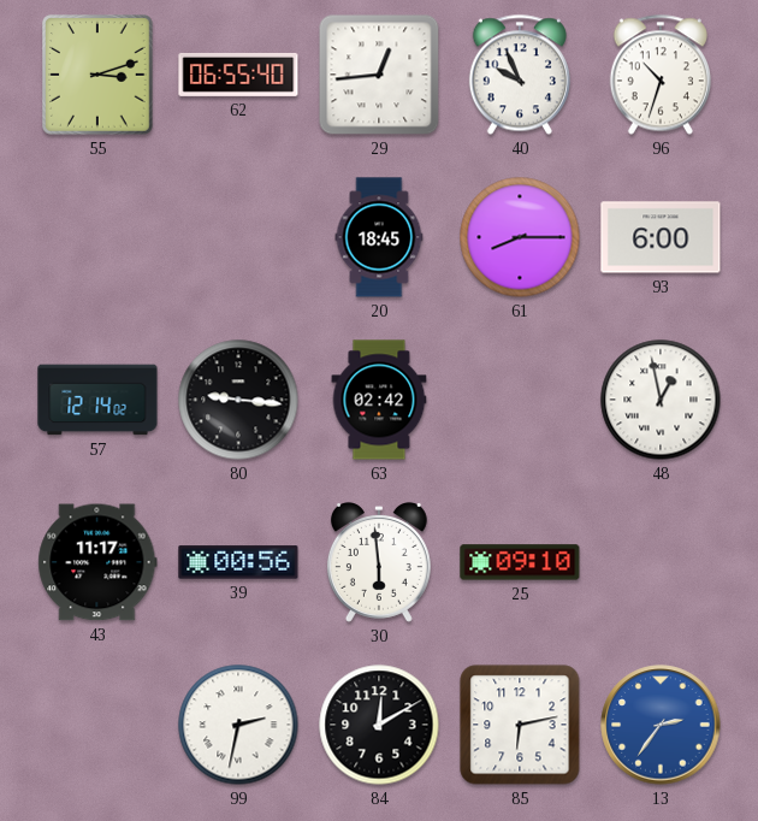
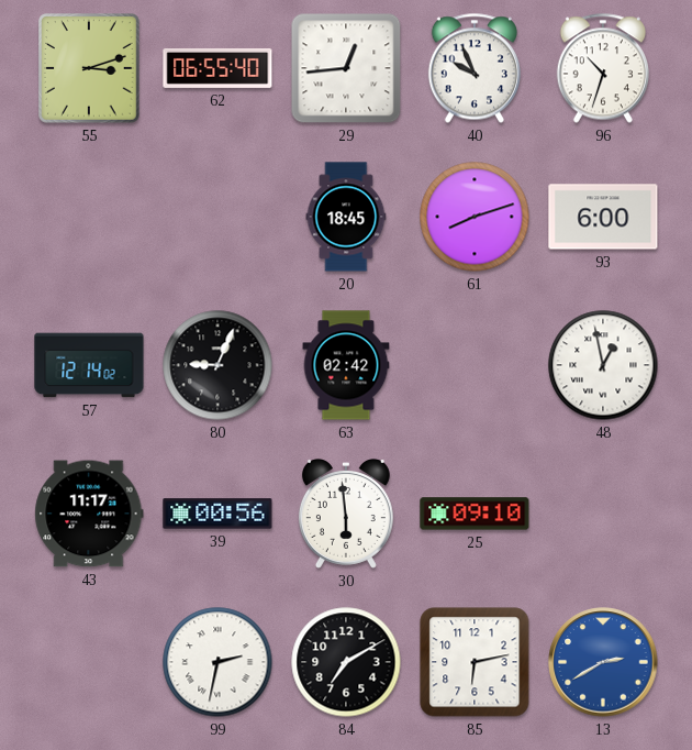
61: 8:15 -> 8:12 (475, 217)
80: 9:16 -> 9:04 (217, 365)
84: 12:10 -> 7:10 (346, 662)
13: 2:36 -> 2:40 (603, 662)
